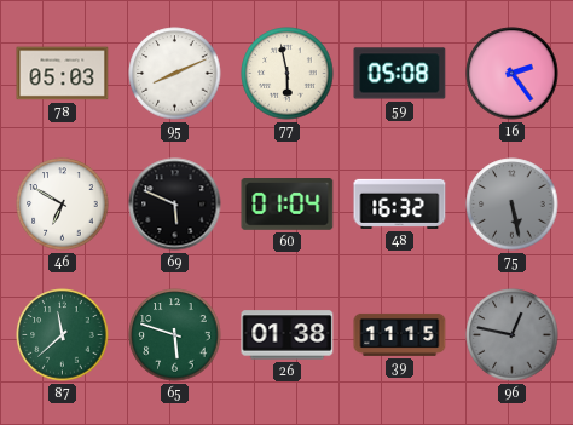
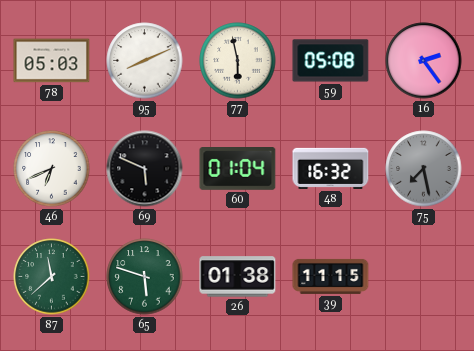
46: 6:50 -> 6:41 (52, 169)
75: 5:28 -> 7:28 (424, 169)
96: 12:47 -> none (513, 335)
